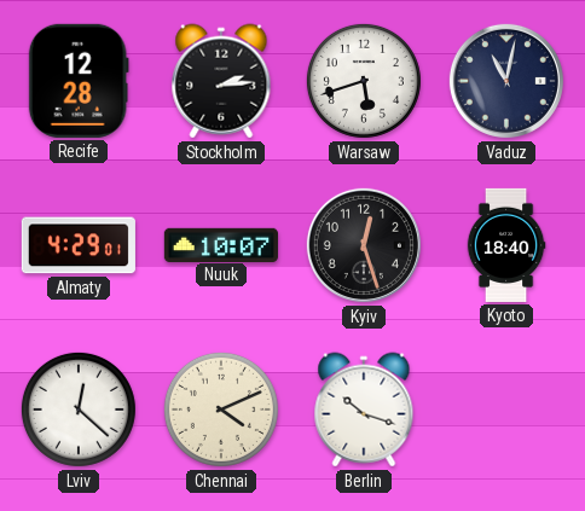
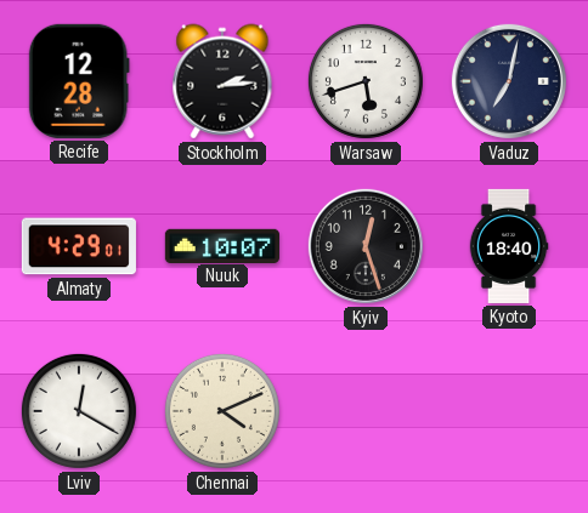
Vaduz: 11:02 -> 7:02 (509, 81)
Lviv: 12:22 -> 12:20 (79, 411)
Berlin: 10:18 -> none (364, 410)
